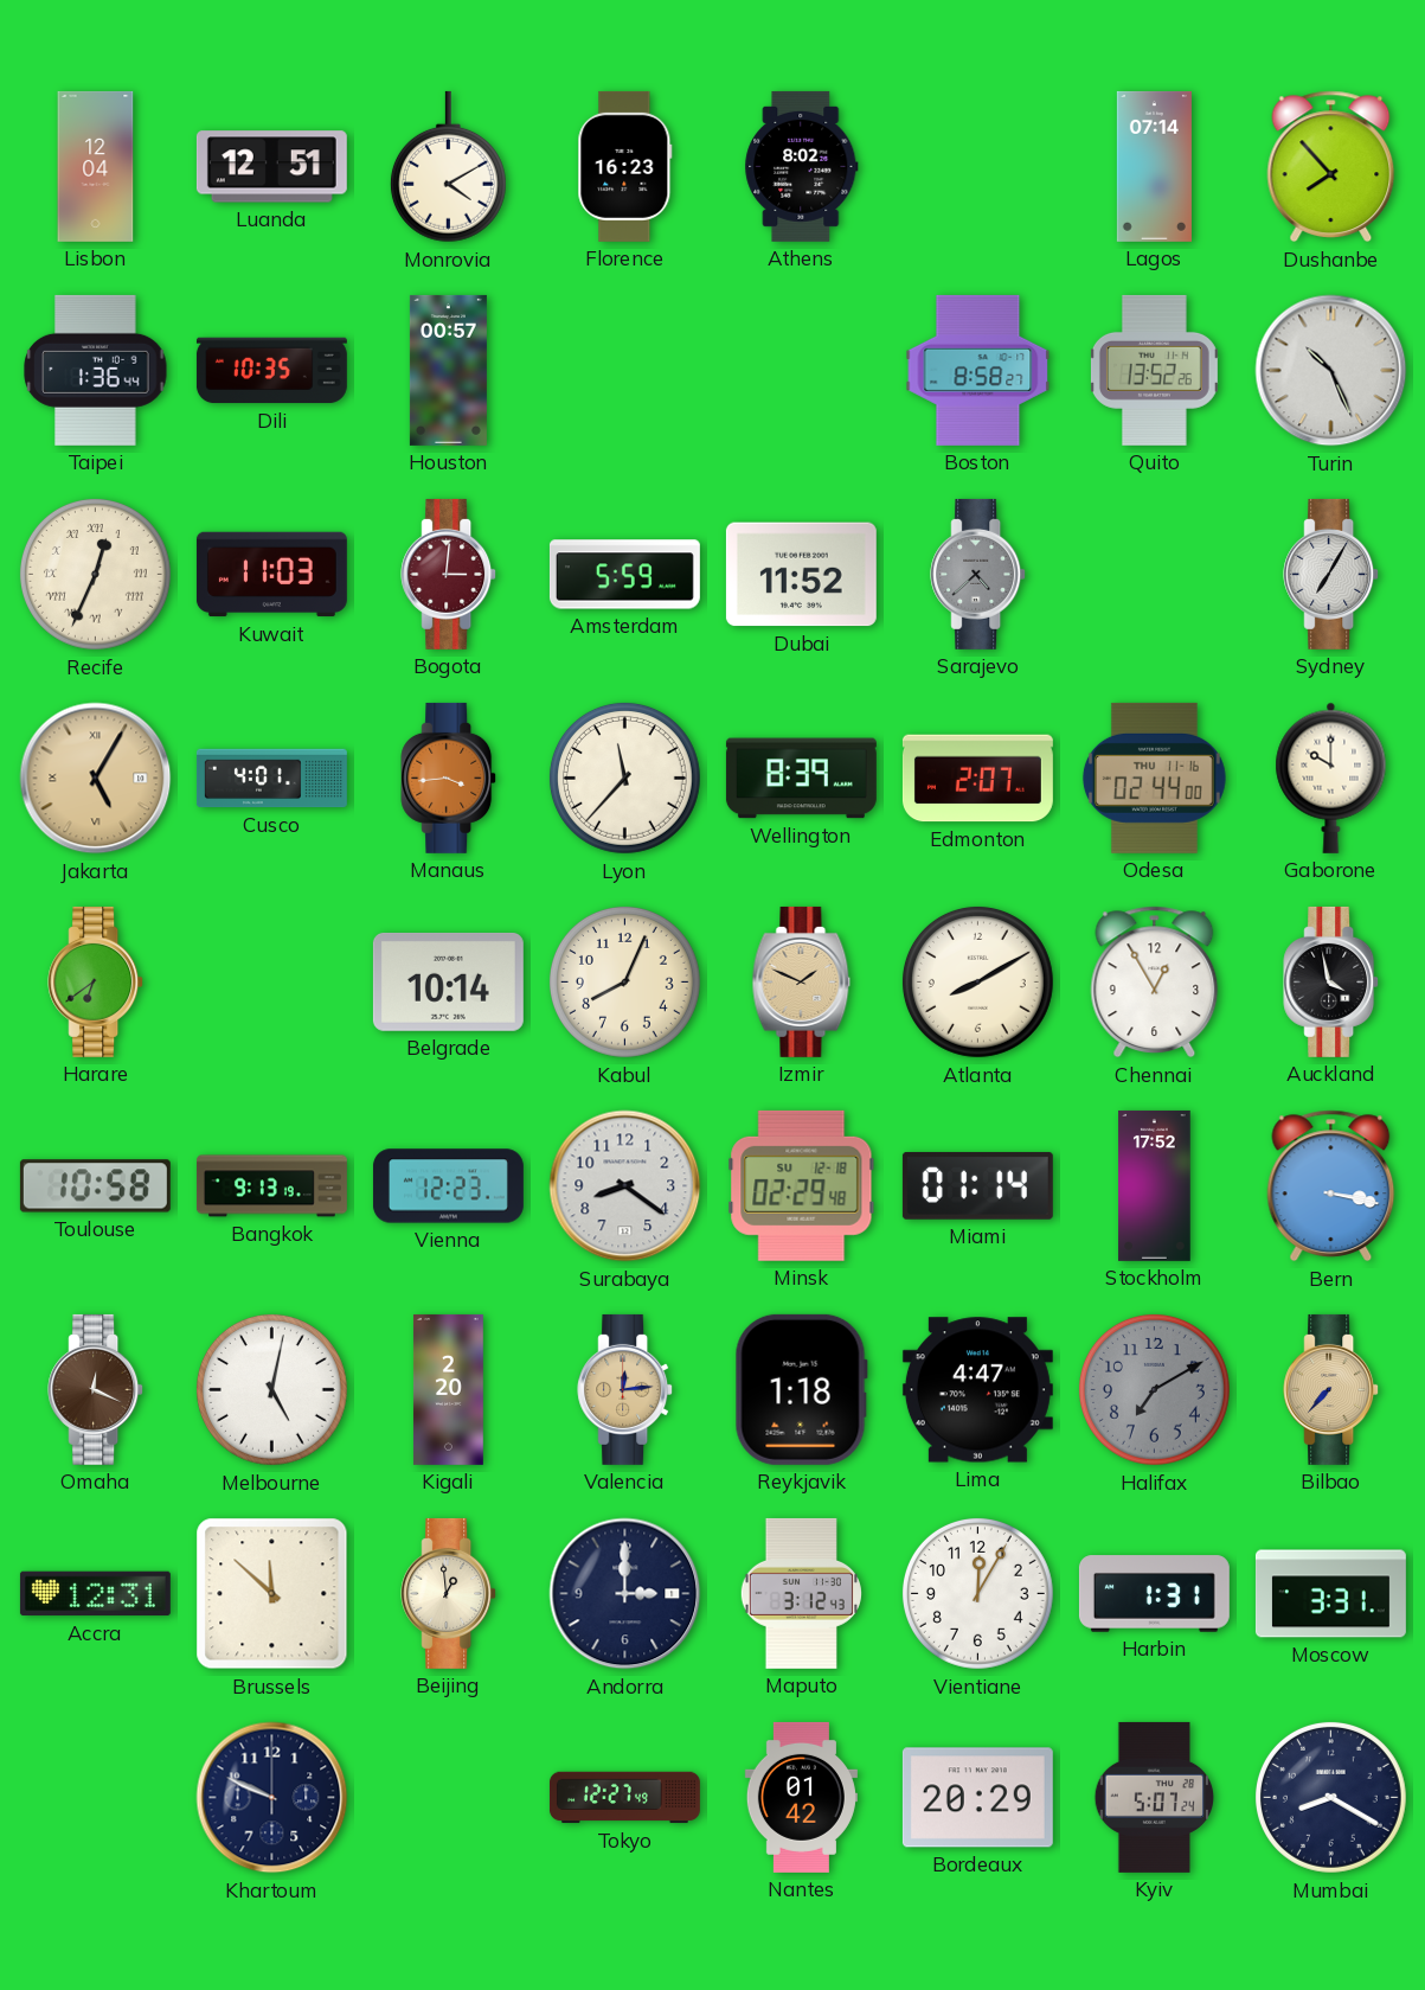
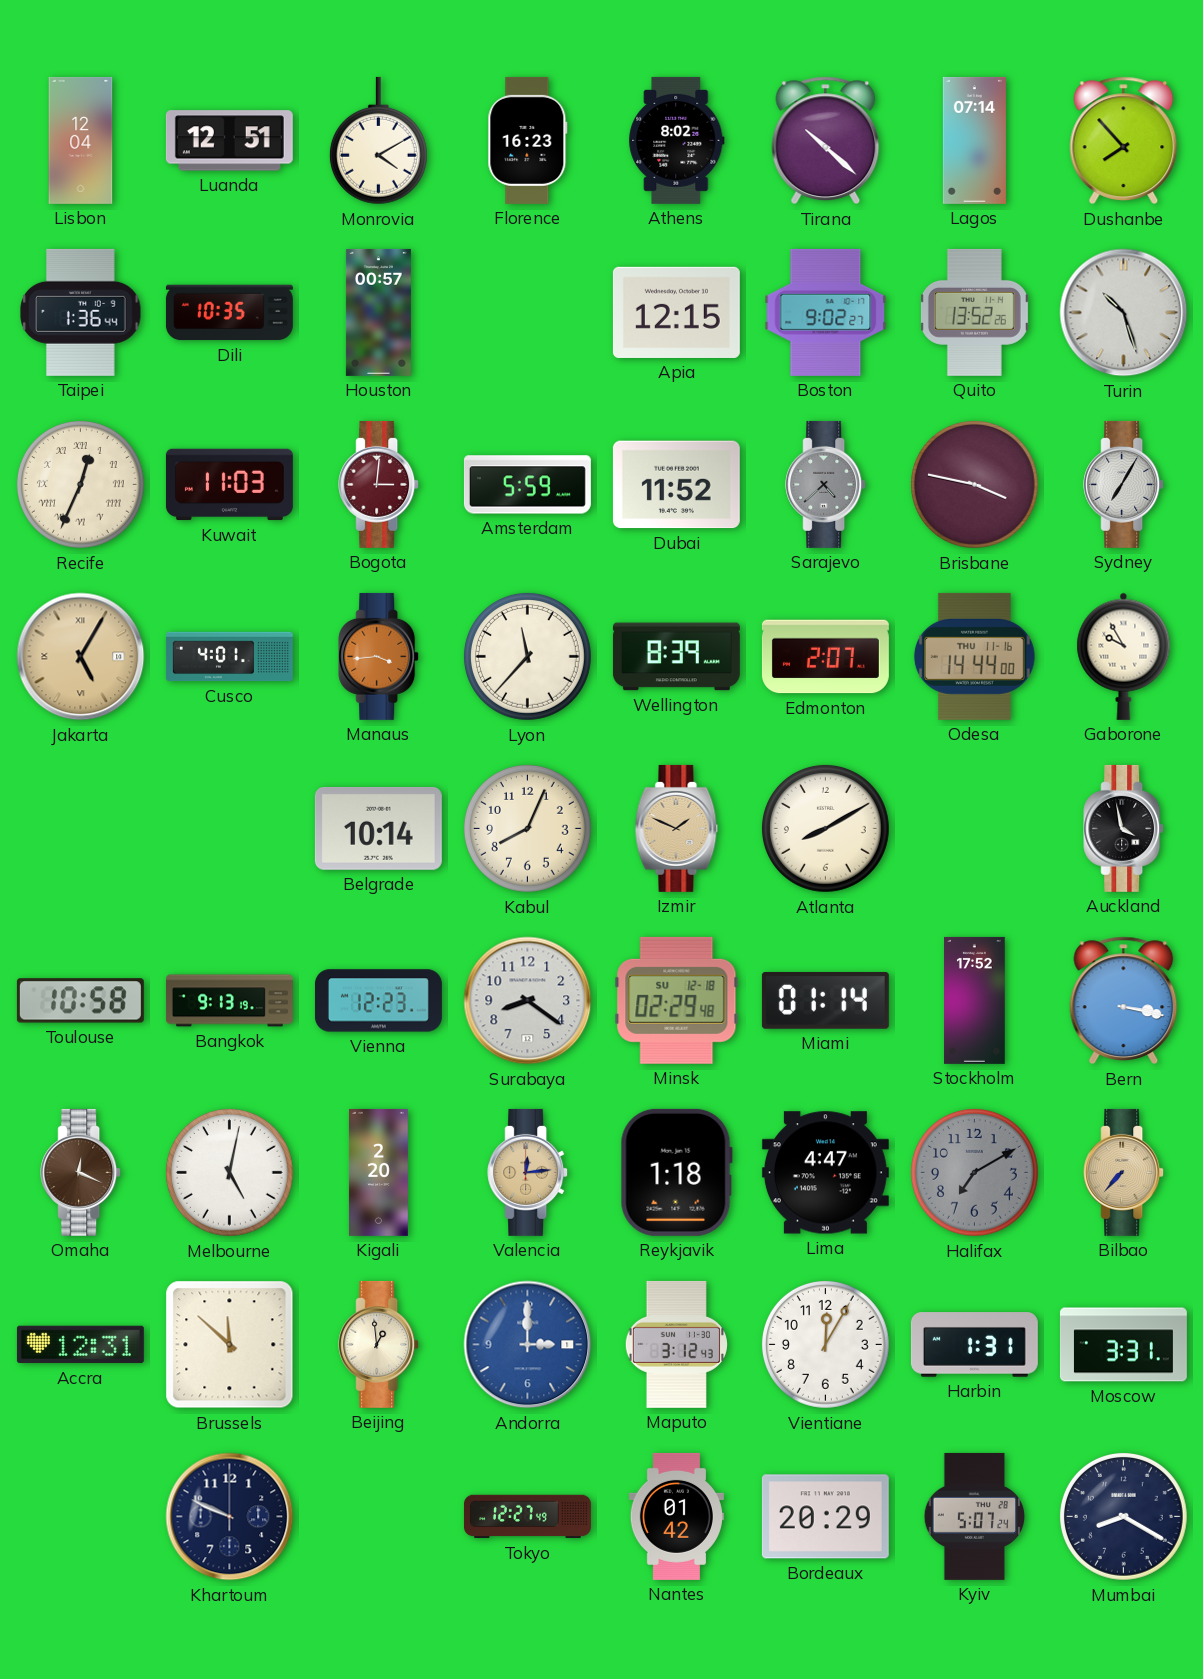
Tirana: none -> 10:22 (826, 141)
Apia: none -> 12:15 (676, 312)
Boston: 8:58 -> 9:02 (826, 312)
Turin: 10:26 -> 10:27 (1124, 313)
Brisbane: none -> 3:47 (974, 484)
Odesa: 02:44 -> 14:44 (974, 656)
Gaborone: 10:00 -> 9:55 (1124, 656)
Harare: 6:39 -> none (96, 981)
Chennai: 12:55 -> none (1155, 983)
Andorra dial: navy -> blue (528, 1345)
